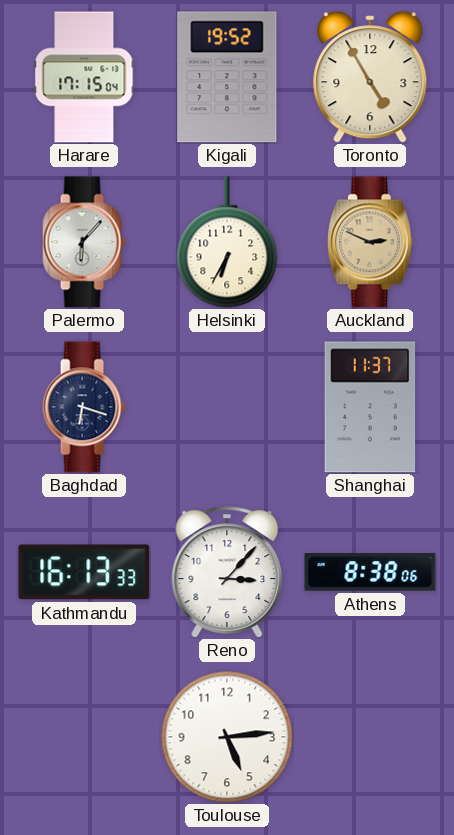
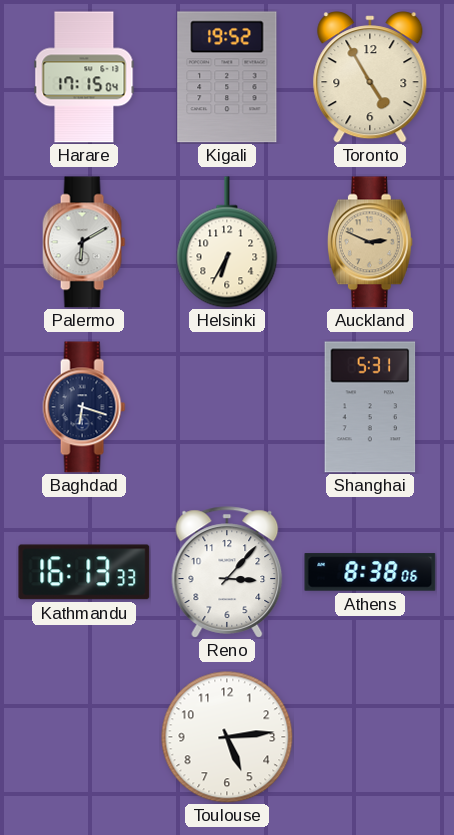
Palermo: 6:07 -> 6:10 (84, 242)
Shanghai: 11:37 -> 5:31 (370, 407)
